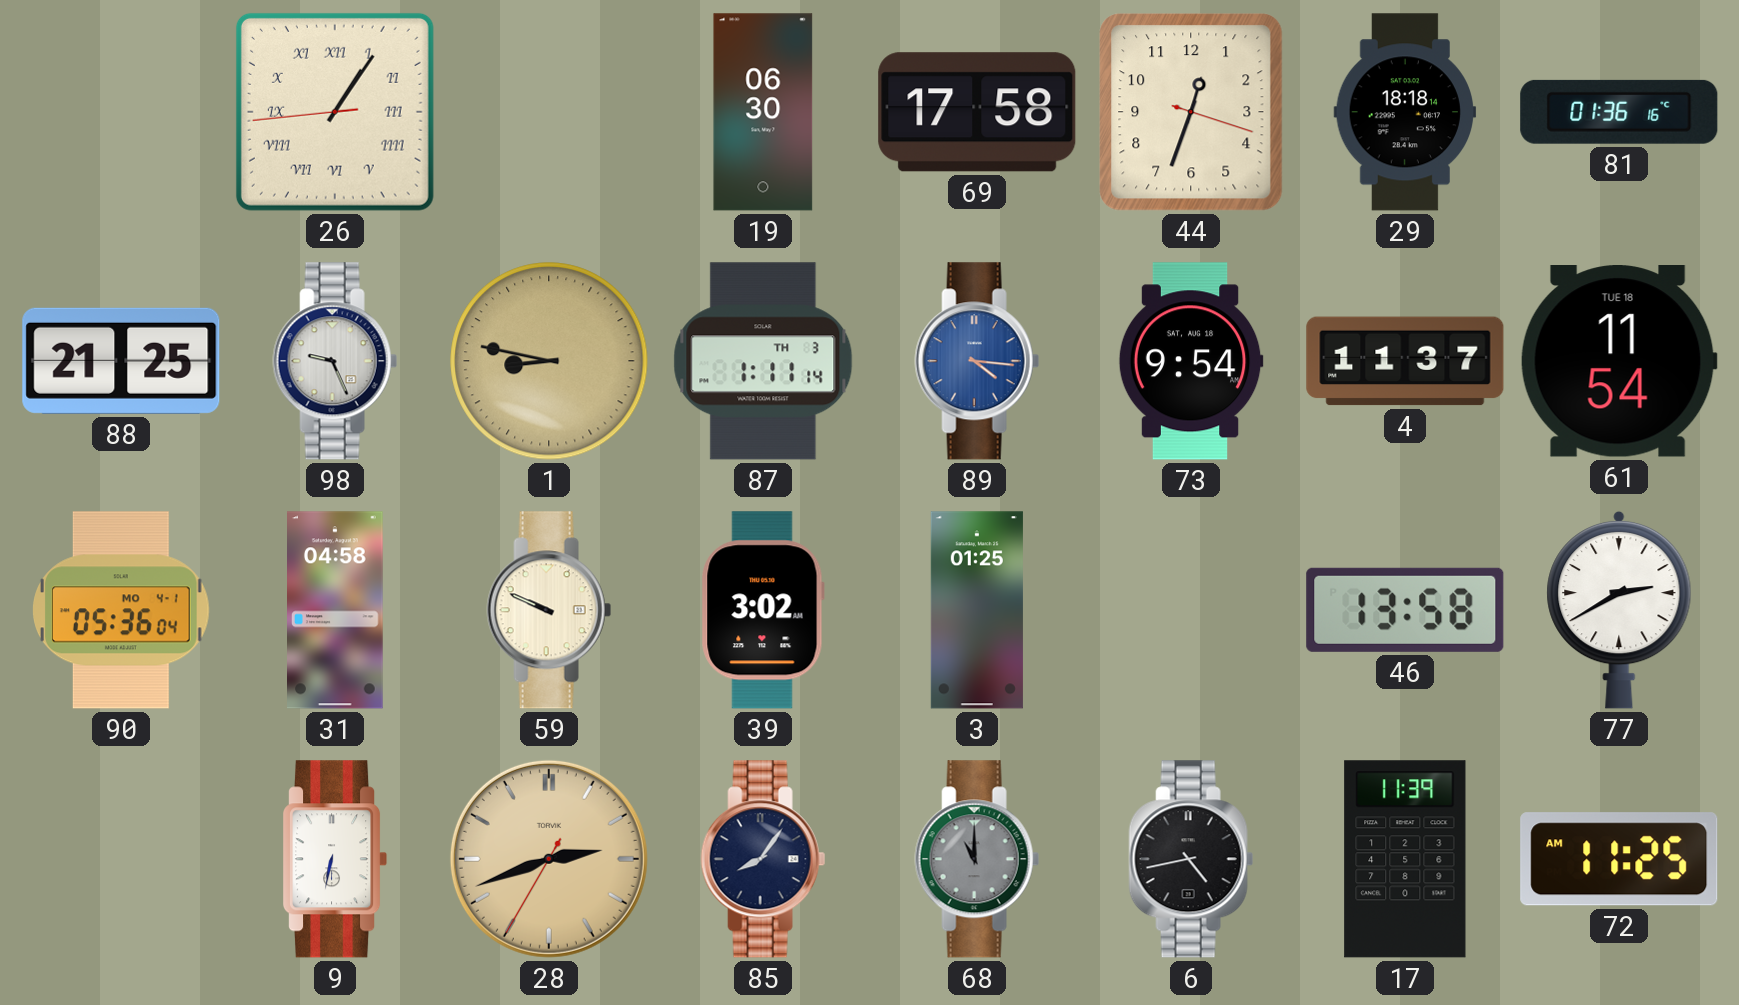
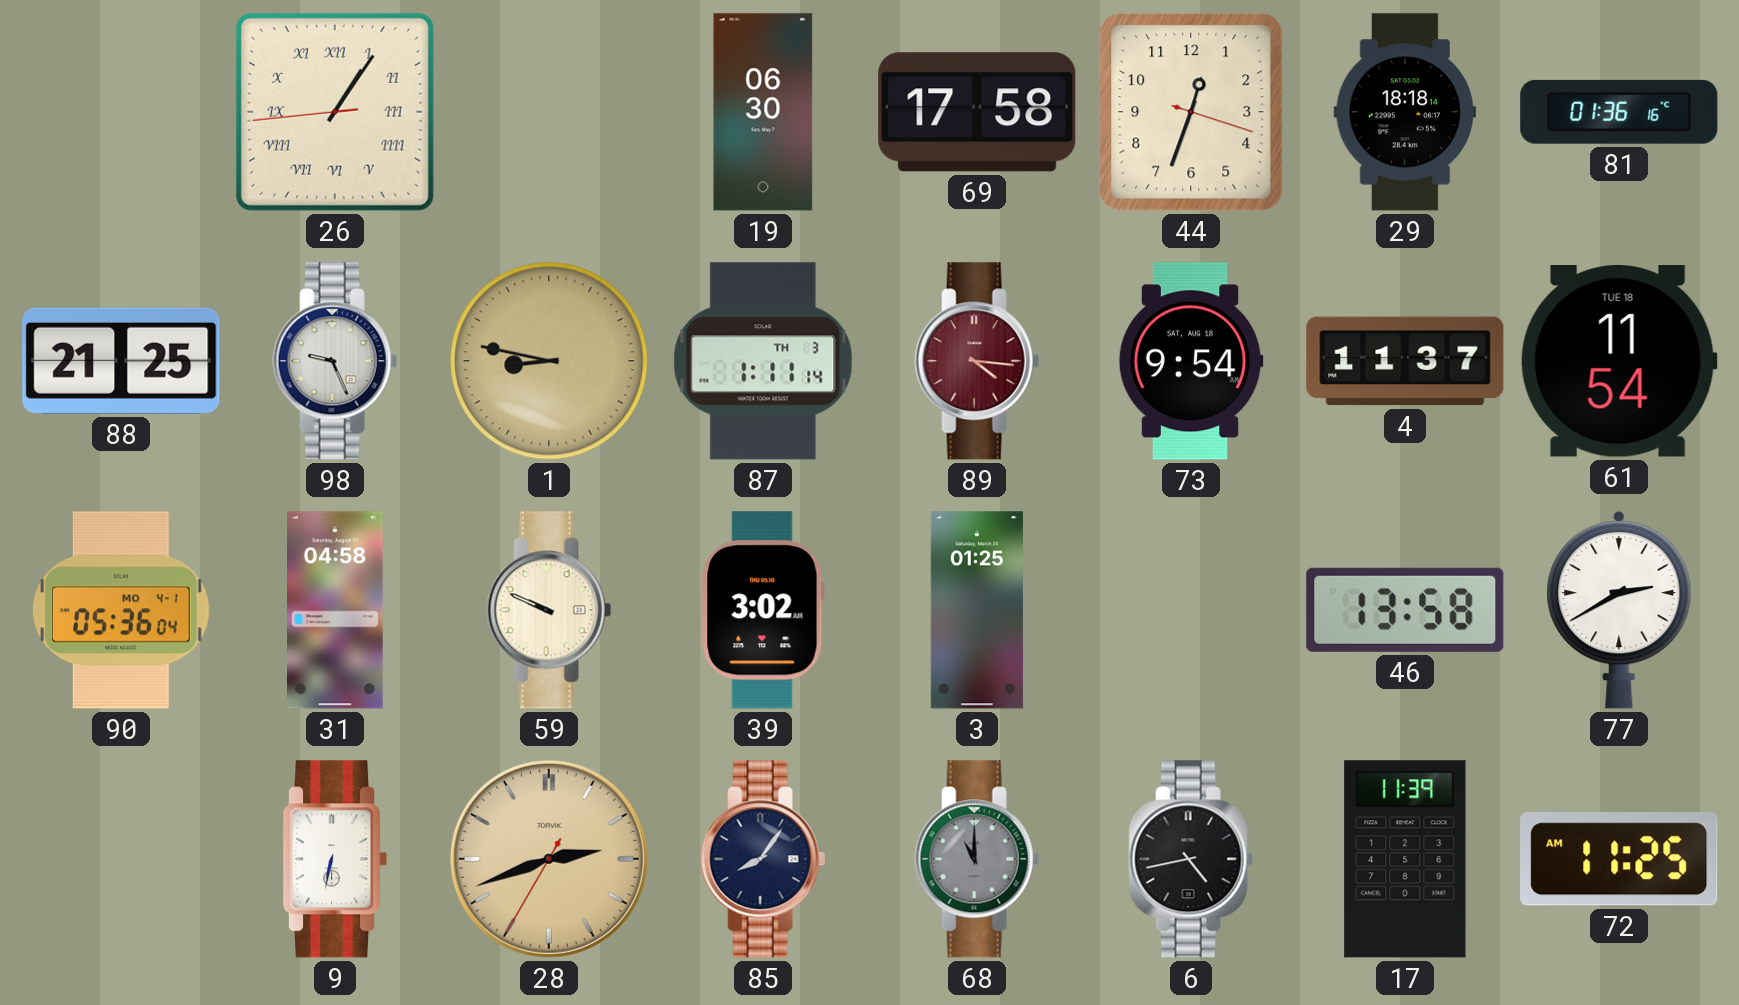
89 dial: blue -> burgundy (977, 361)
